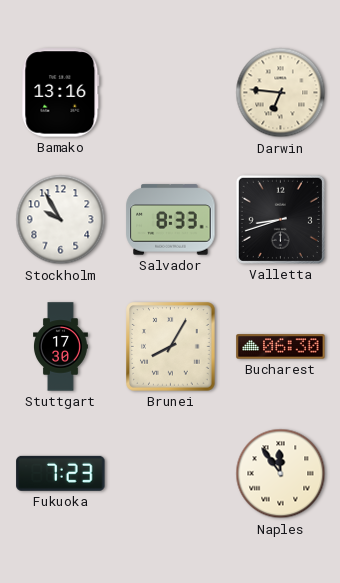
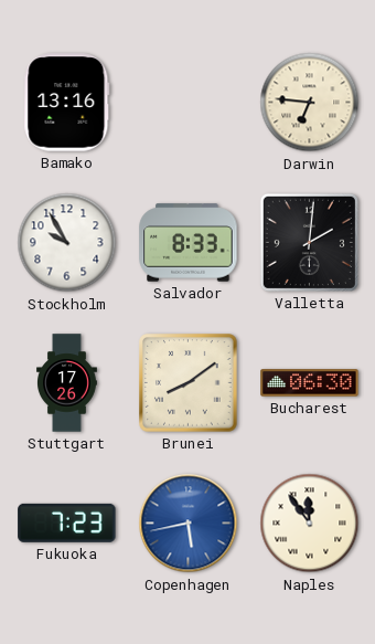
Valletta: 8:42 -> 2:01 (309, 242)
Stuttgart: 17:30 -> 17:26 (67, 383)
Brunei: 8:05 -> 8:09 (189, 383)
Copenhagen: none -> 5:43 (189, 524)
